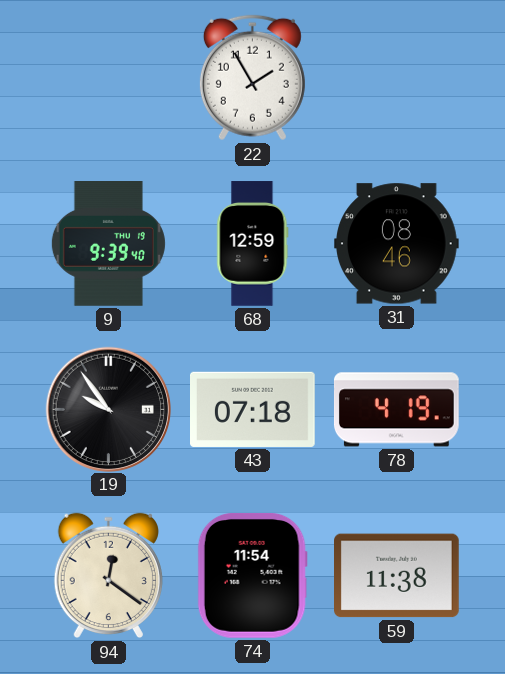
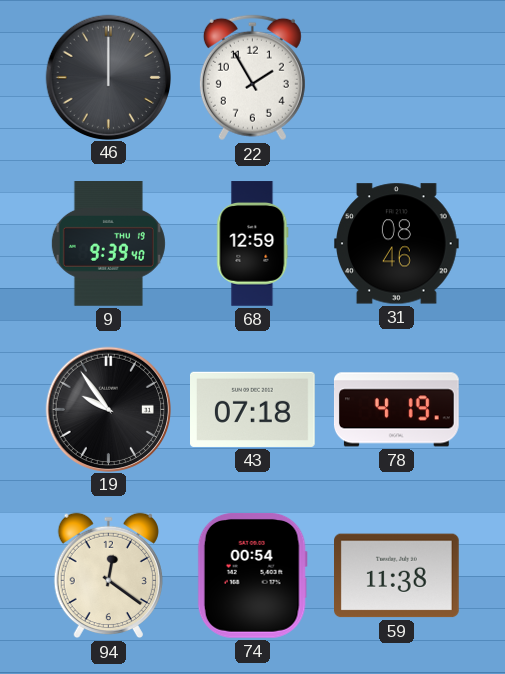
46: none -> 12:00 (108, 77)
74: 11:54 -> 00:54 (252, 575)
